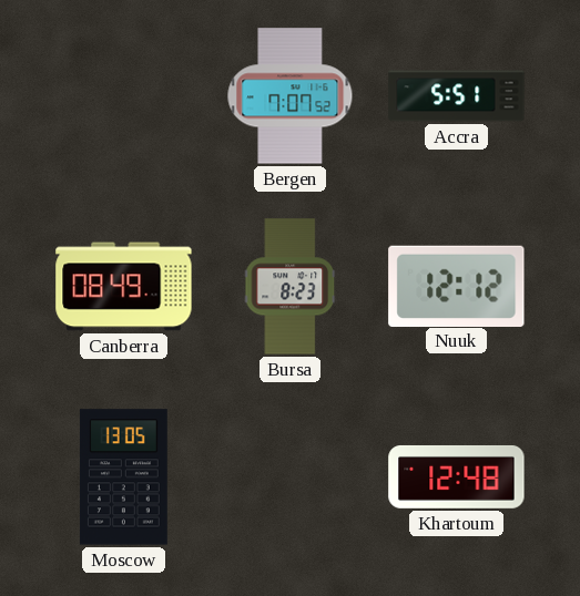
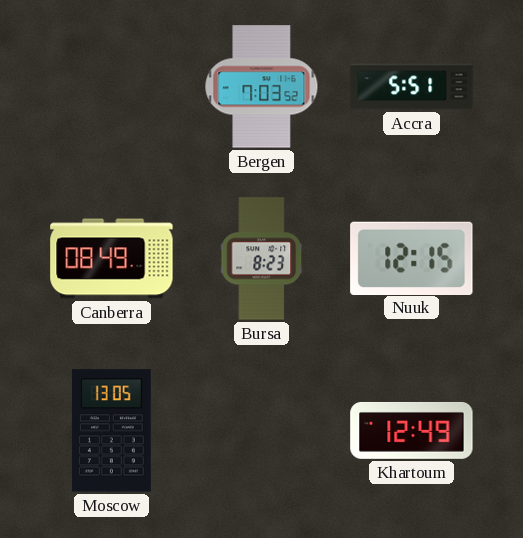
Bergen: 7:07 -> 7:03 (262, 87)
Nuuk: 12:12 -> 12:15 (412, 258)
Khartoum: 12:48 -> 12:49 (412, 430)
